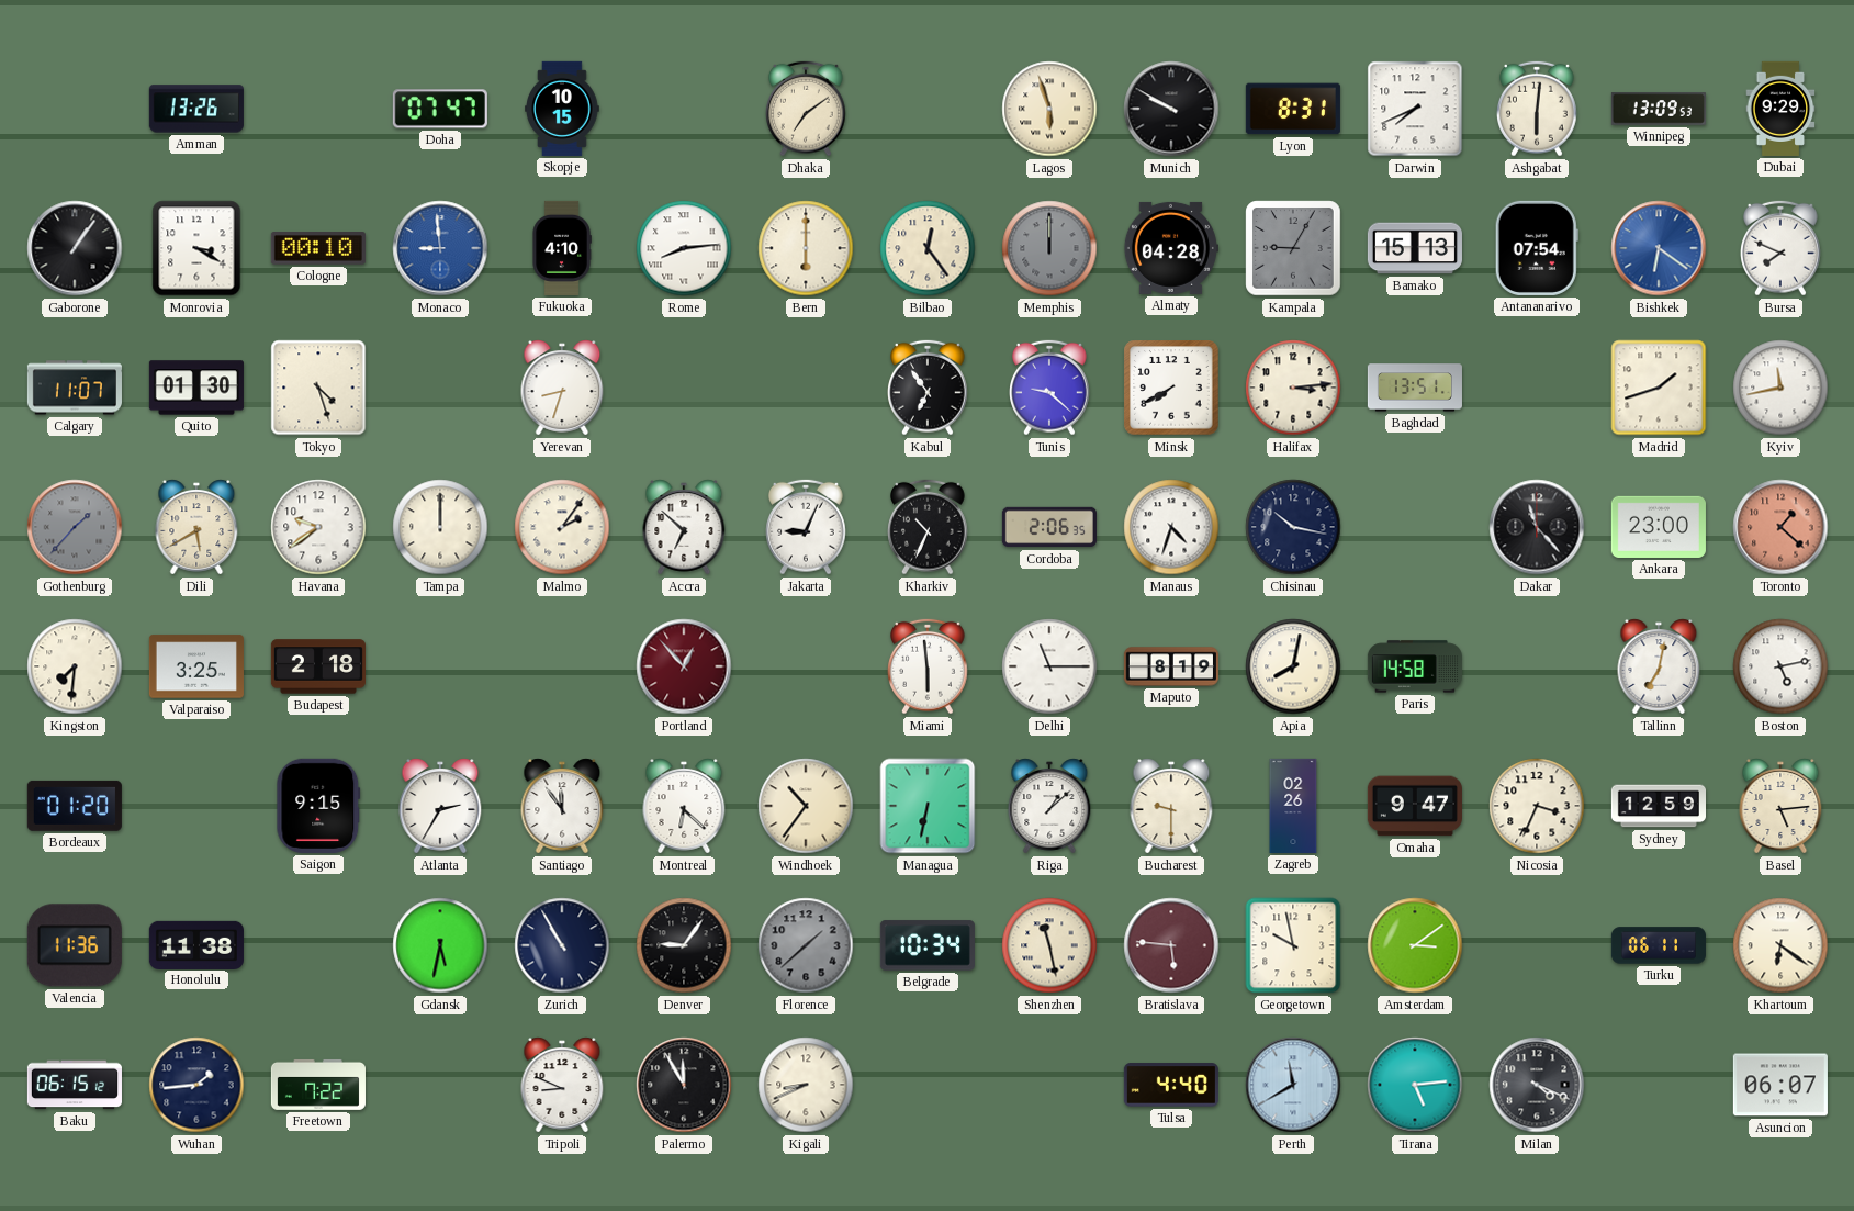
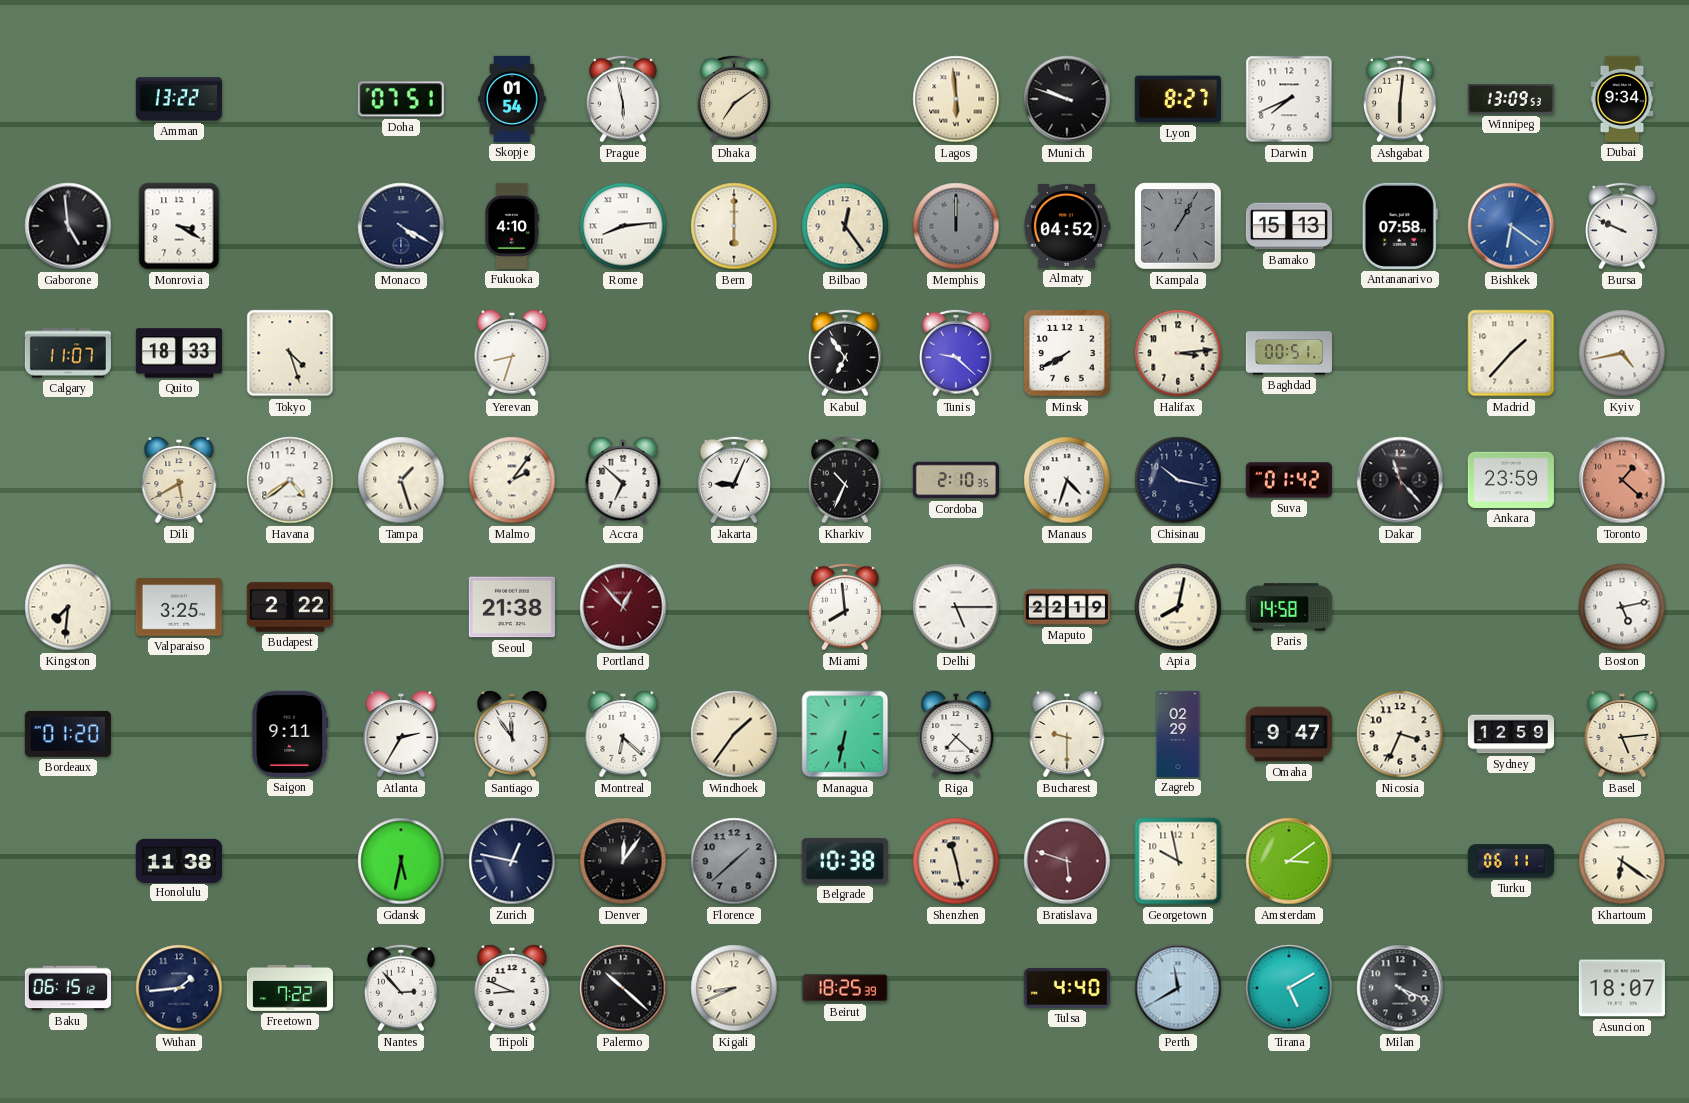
Amman: 13:26 -> 13:22 (179, 99)
Doha: 07:47 -> 07:51 (401, 99)
Skopje: 10:15 -> 01:54 (512, 99)
Prague: none -> 5:58 (624, 99)
Lagos: 5:57 -> 5:59 (956, 99)
Munich: 9:50 -> 9:48 (1067, 99)
Lyon: 8:31 -> 8:27 (1178, 99)
Dubai: 9:29 -> 9:34 (1622, 99)
Gaborone: 1:06 -> 4:59 (68, 226)
Cologne: 00:10 -> none (318, 248)
Monaco: 8:59 -> 4:20 (401, 226)
Monaco dial: blue -> navy (401, 226)
Almaty: 04:28 -> 04:52 (1066, 226)
Kampala: 9:05 -> 1:05 (1178, 226)
Antananarivo: 07:54 -> 07:58 (1400, 226)
Bursa: 7:49 -> 9:49 (1623, 226)
Quito: 01:30 -> 18:33 (179, 353)
Baghdad: 13:51 -> 00:51 (1289, 353)
Madrid: 1:42 -> 1:37 (1511, 353)
Kyiv: 11:43 -> 4:43 (1622, 353)
Gothenburg: 1:37 -> none (75, 527)
Havana: 9:39 -> 4:39 (290, 480)
Tampa: 12:00 -> 1:27 (401, 480)
Cordoba: 2:06 -> 2:10 (956, 480)
Suva: none -> 01:42 (1289, 480)
Ankara: 23:00 -> 23:59 (1511, 480)
Budapest: 2:18 -> 2:22 (290, 607)
Seoul: none -> 21:38 (512, 607)
Miami: 5:59 -> 7:59 (846, 607)
Delhi: 11:15 -> 5:15 (956, 607)
Maputo: 8:19 -> 22:19 (1067, 607)
Tallinn: 7:02 -> none (1659, 666)
Saigon: 9:15 -> 9:11 (290, 734)
Windhoek: 10:36 -> 1:36 (734, 734)
Riga: 1:08 -> 7:22 (956, 734)
Zagreb: 02:26 -> 02:29 (1178, 734)
Valencia: 11:36 -> none (75, 945)
Zurich: 10:55 -> 12:47 (512, 861)
Denver: 9:06 -> 12:06 (623, 861)
Belgrade: 10:34 -> 10:38 (845, 861)
Bratislava: 5:46 -> 5:48 (1067, 861)
Nantes: none -> 2:53 (402, 988)
Palermo: 11:55 -> 10:22 (623, 988)
Beirut: none -> 18:25 (845, 989)
Tirana: 5:14 -> 5:10 (1289, 988)
Asuncion: 06:07 -> 18:07 (1622, 988)
